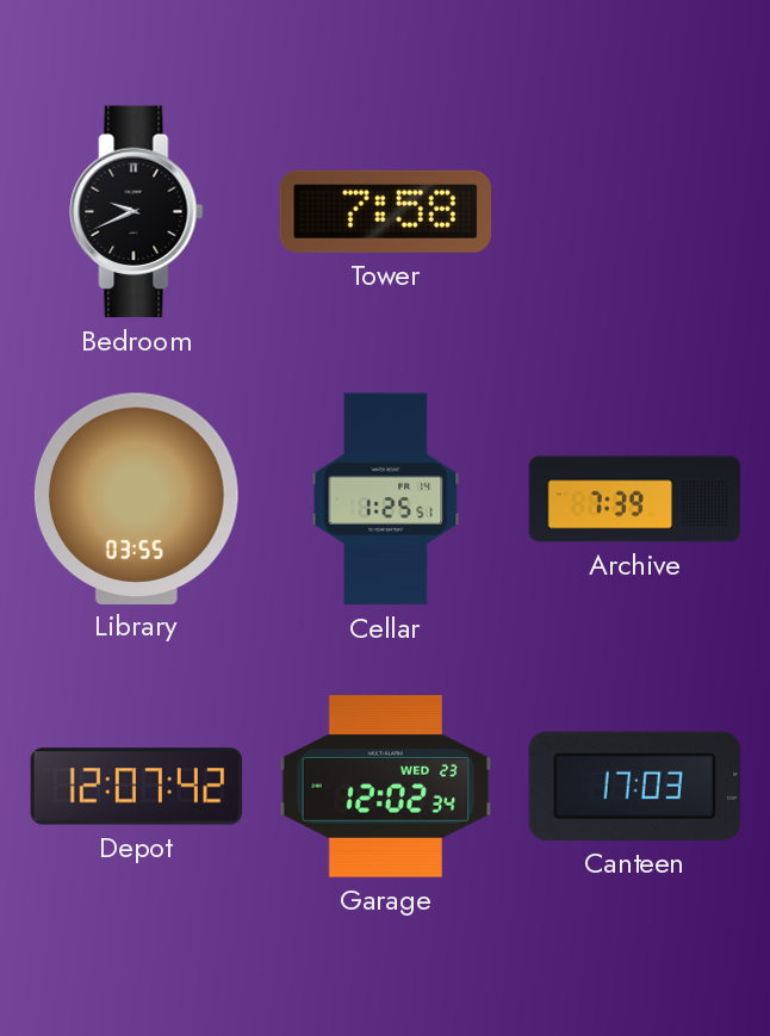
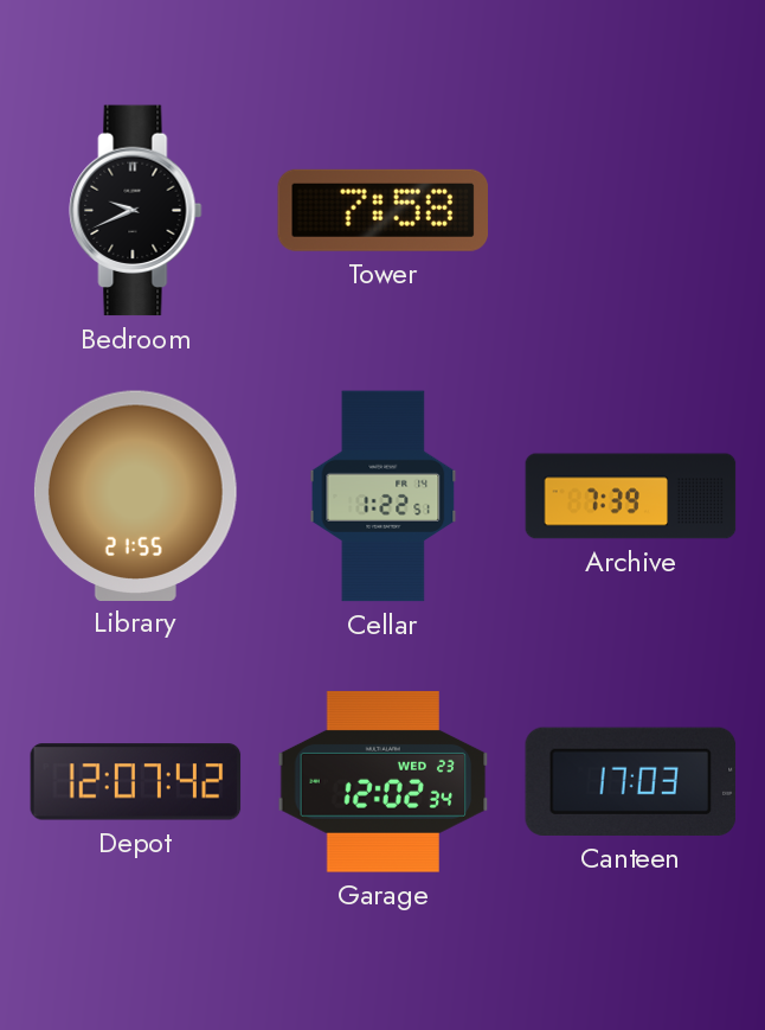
Library: 03:55 -> 21:55 (135, 495)
Cellar: 1:25 -> 1:22 (384, 497)
